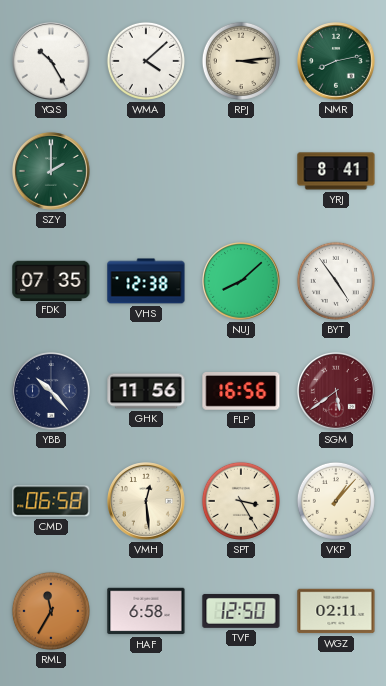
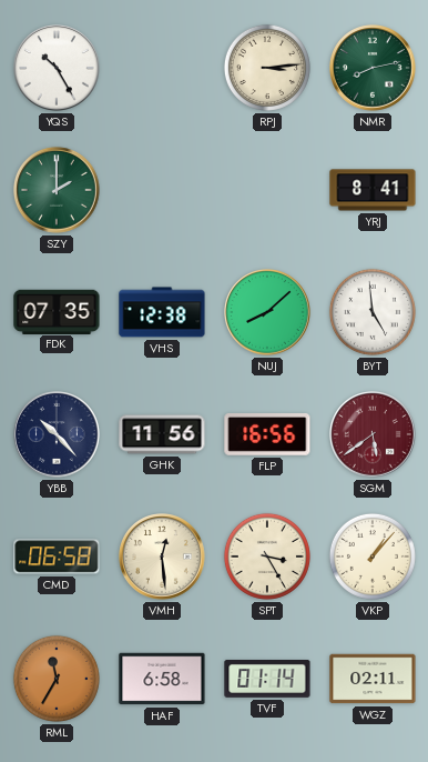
WMA: 4:08 -> none (146, 61)
BYT: 4:54 -> 4:59 (373, 312)
TVF: 12:50 -> 01:14 (267, 679)
